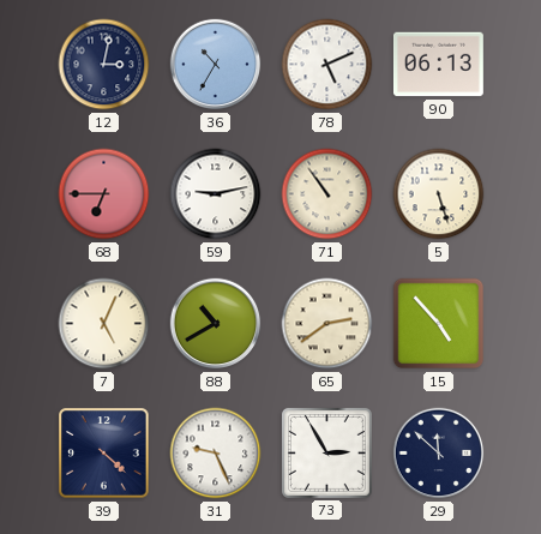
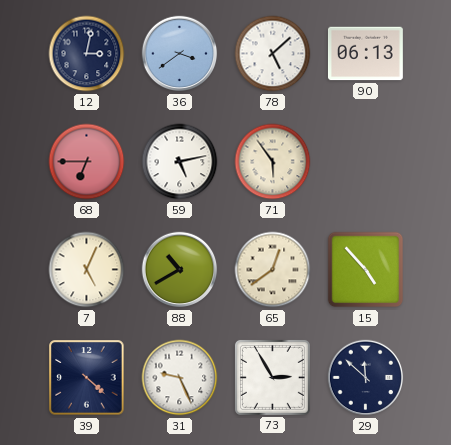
36: 10:35 -> 3:39 (180, 54)
78: 5:11 -> 5:08 (273, 54)
59: 9:13 -> 5:13 (180, 162)
71: 10:54 -> 5:54 (273, 162)
5: 5:27 -> none (439, 194)
65: 2:39 -> 12:39 (273, 270)
